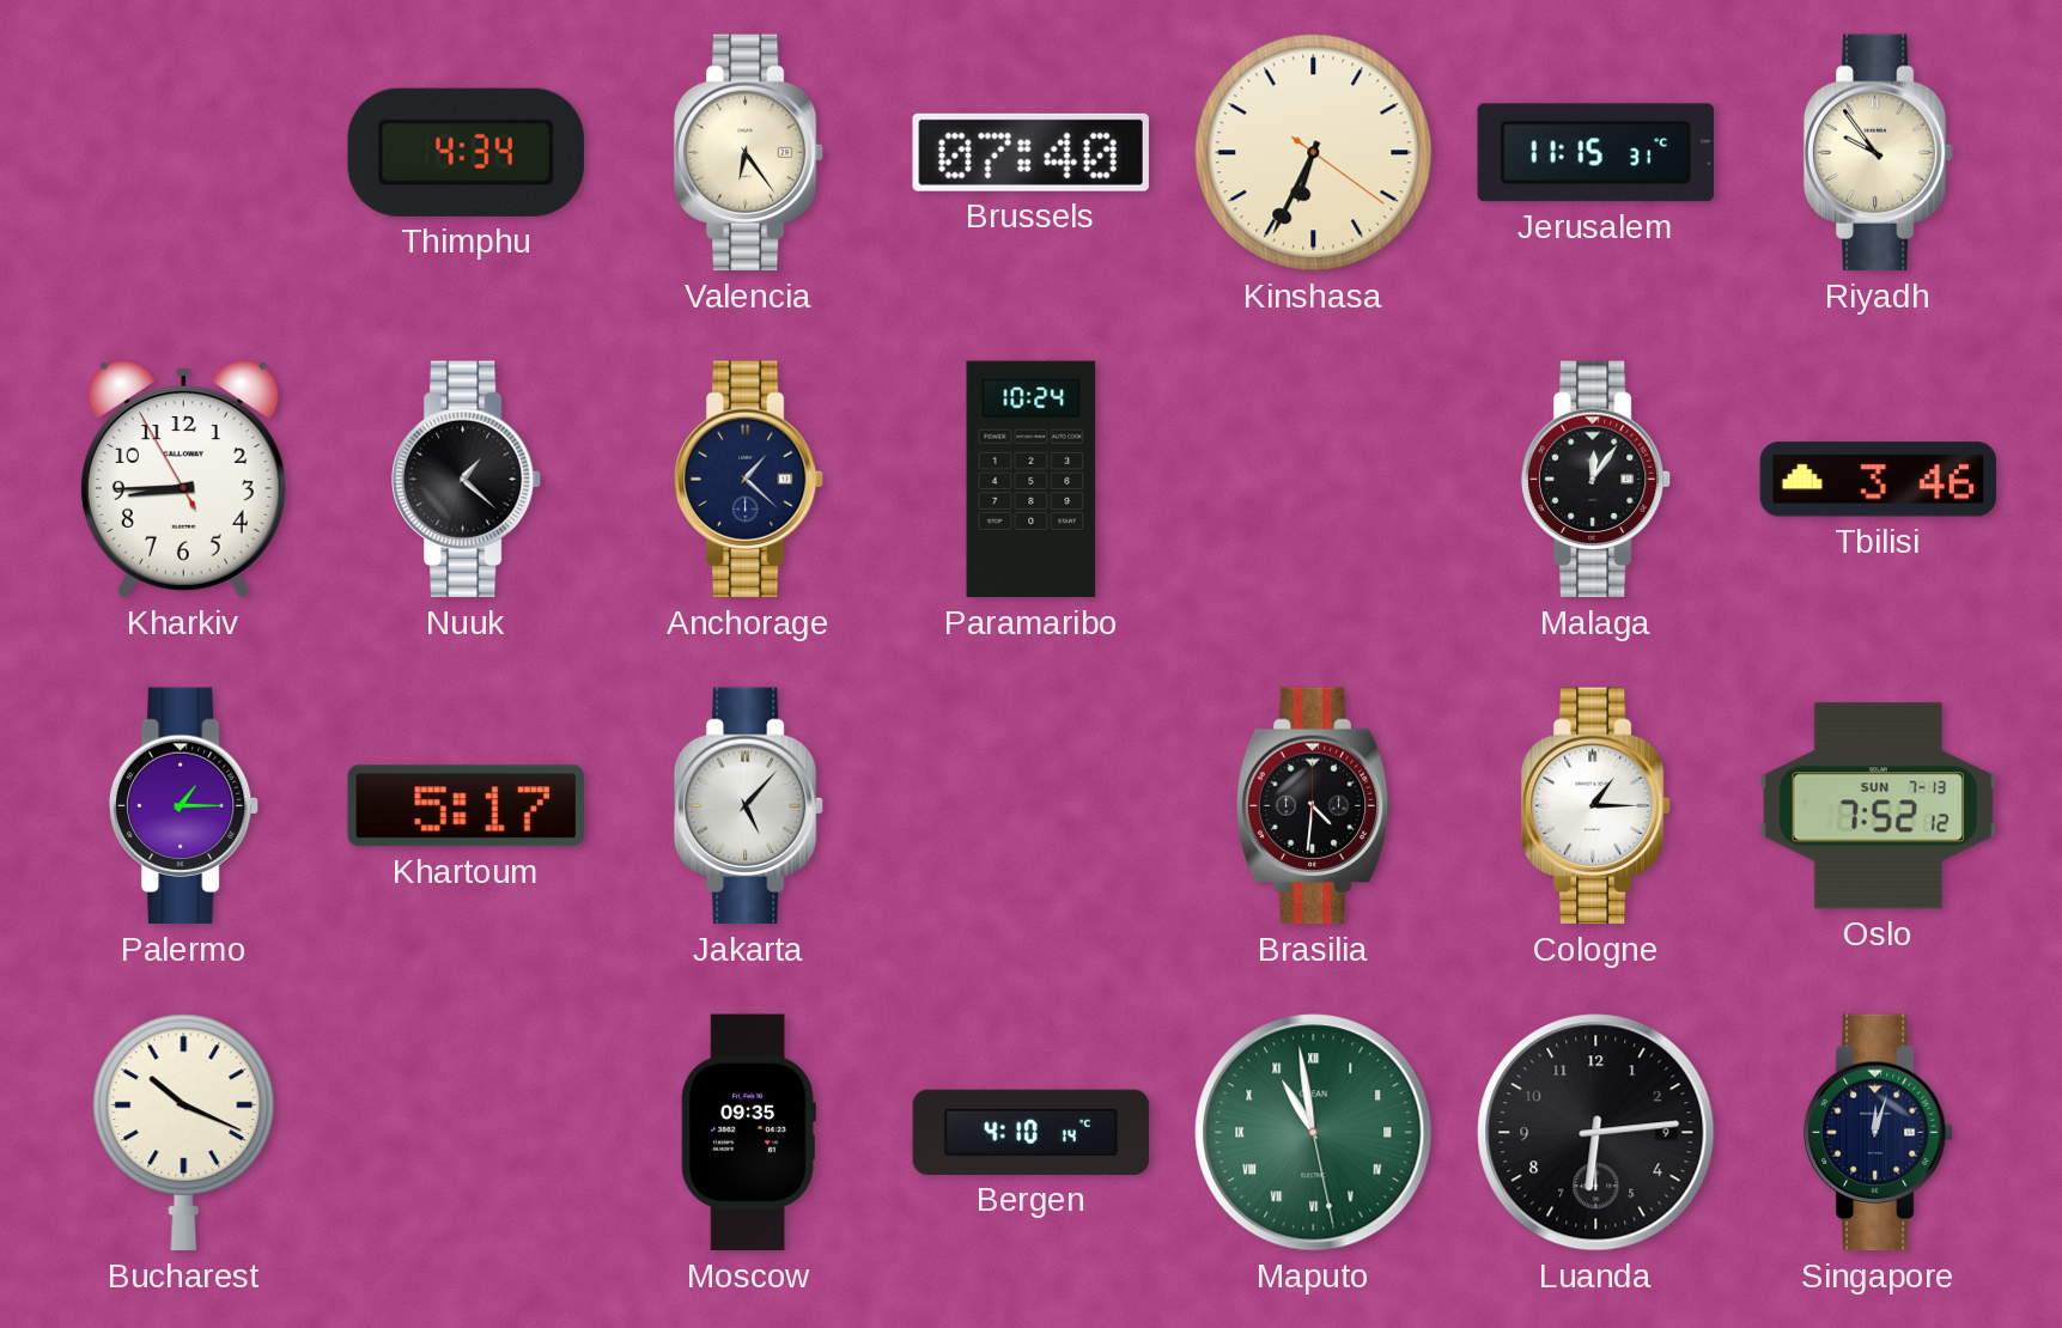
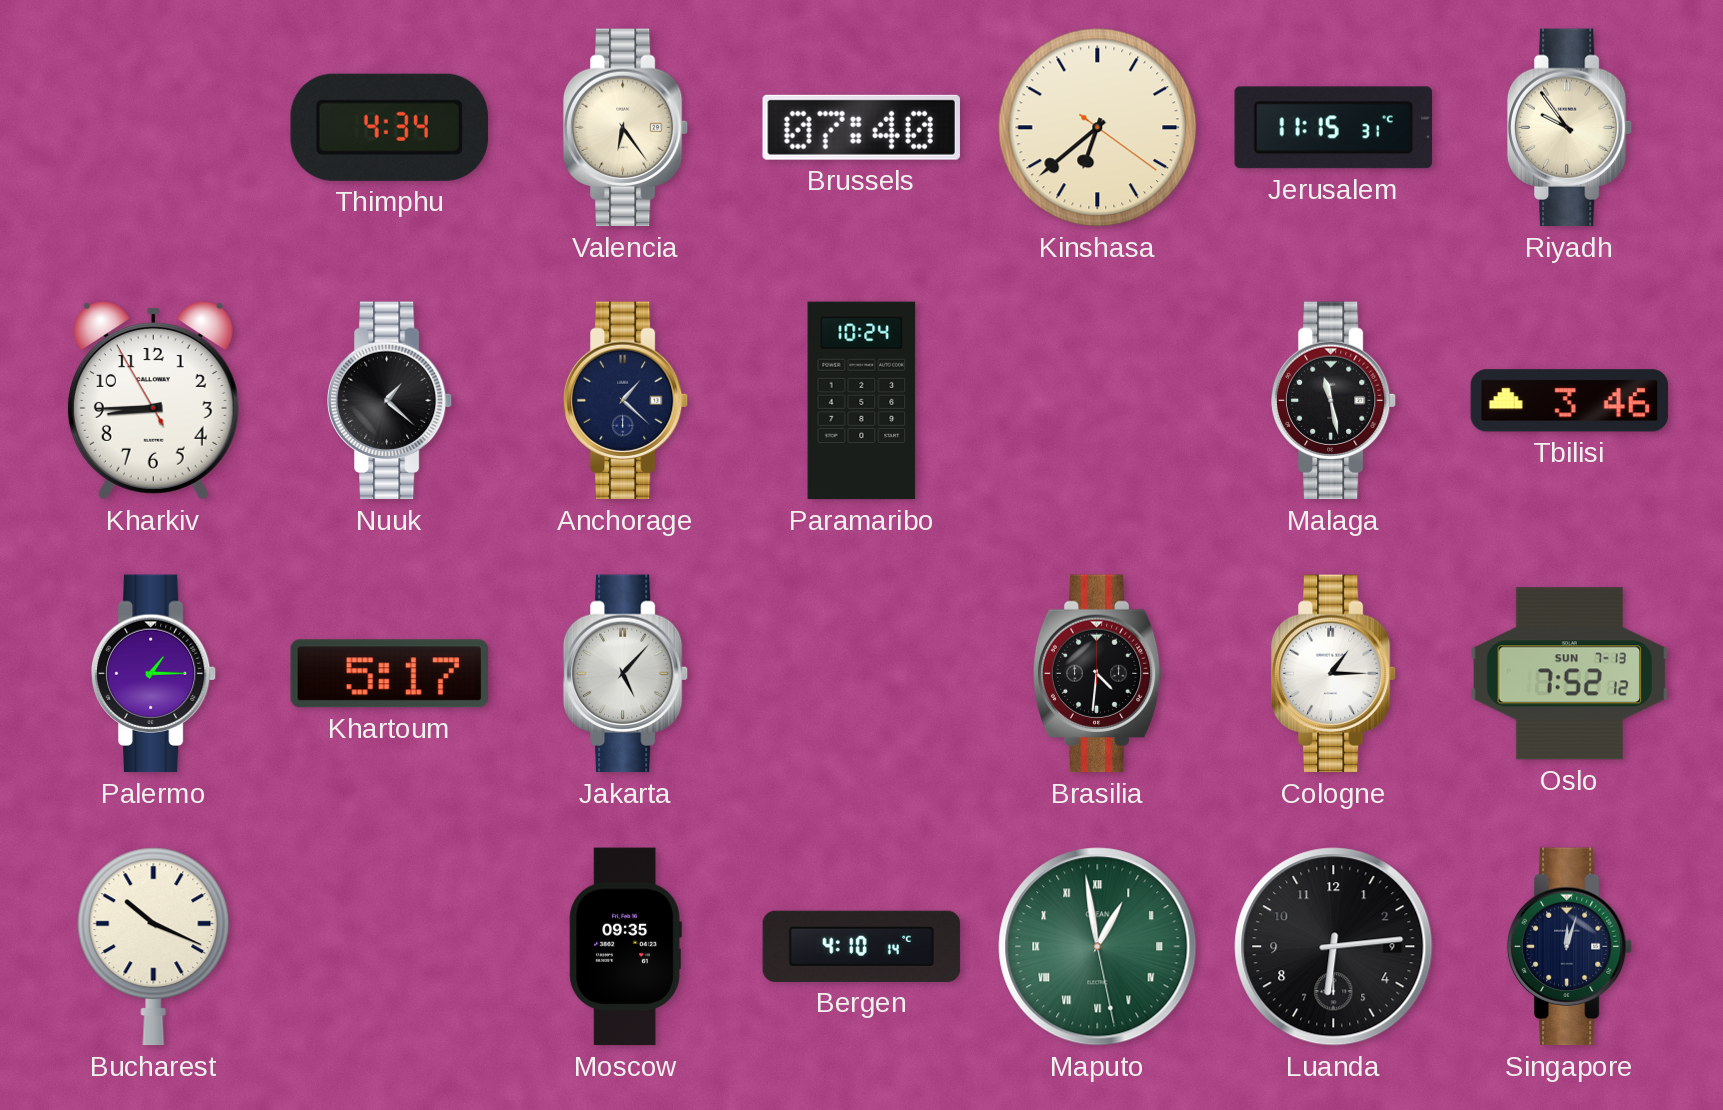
Kinshasa: 6:34 -> 6:38 (1098, 128)
Malaga: 12:06 -> 11:28 (1334, 401)
Maputo: 10:58 -> 12:58 (1098, 947)
